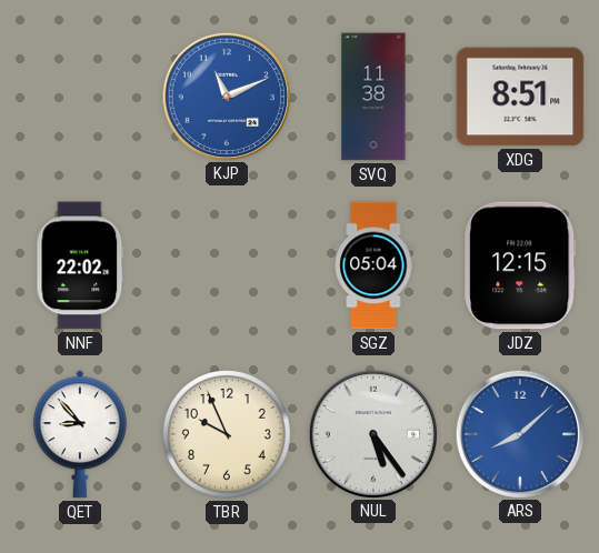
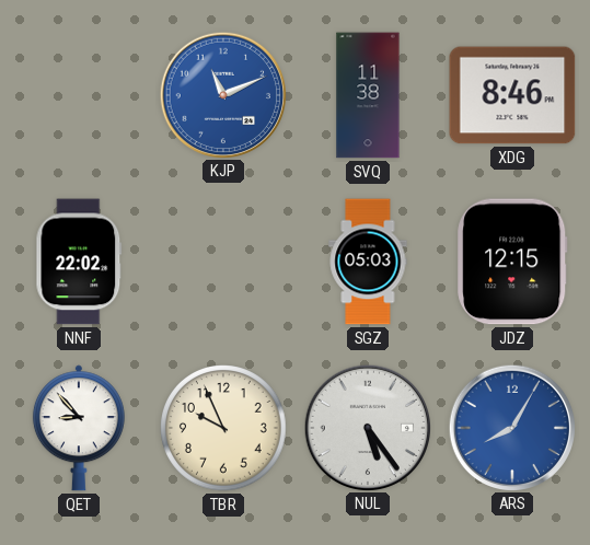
XDG: 8:51 -> 8:46 (512, 95)
SGZ: 05:04 -> 05:03 (368, 262)
ARS: 8:08 -> 8:05 (511, 427)
